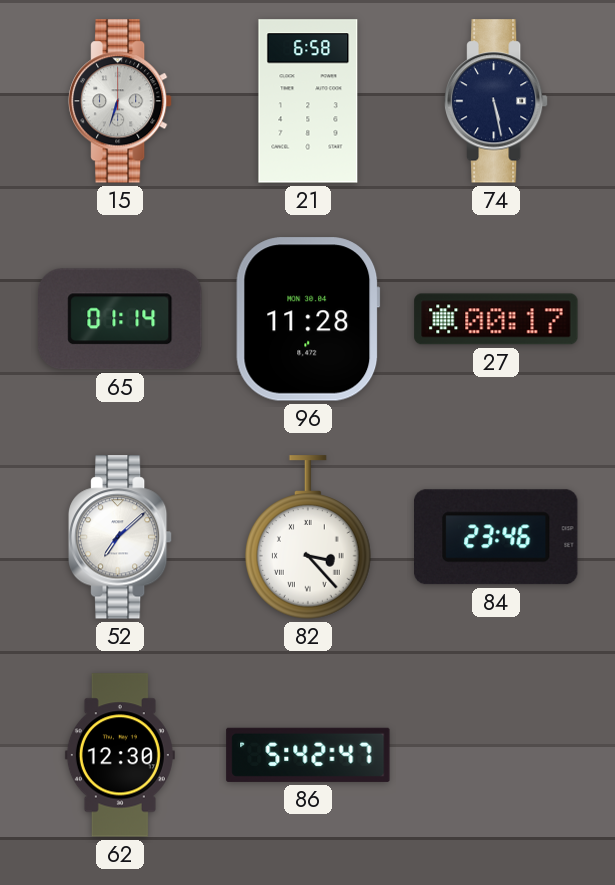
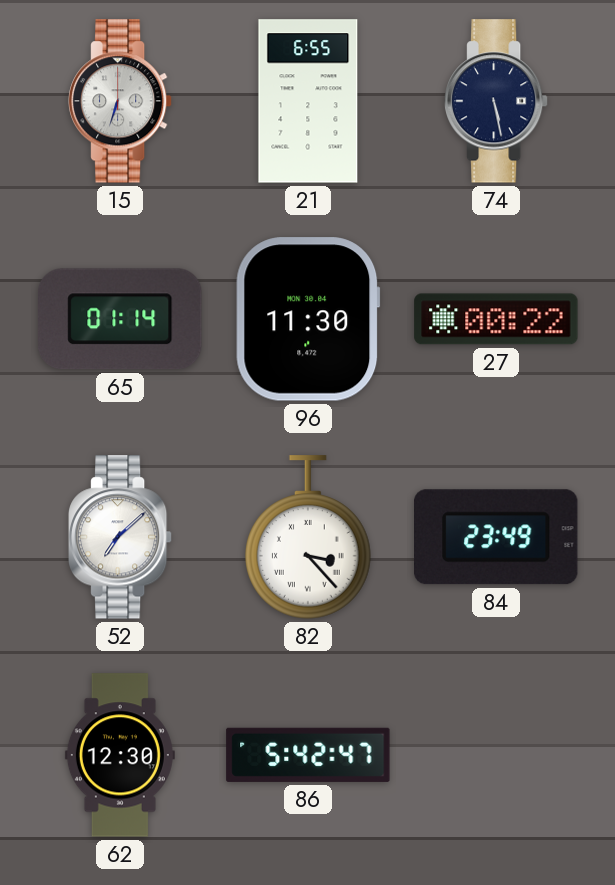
21: 6:58 -> 6:55 (308, 101)
96: 11:28 -> 11:30 (308, 319)
27: 00:17 -> 00:22 (496, 319)
84: 23:46 -> 23:49 (497, 537)
